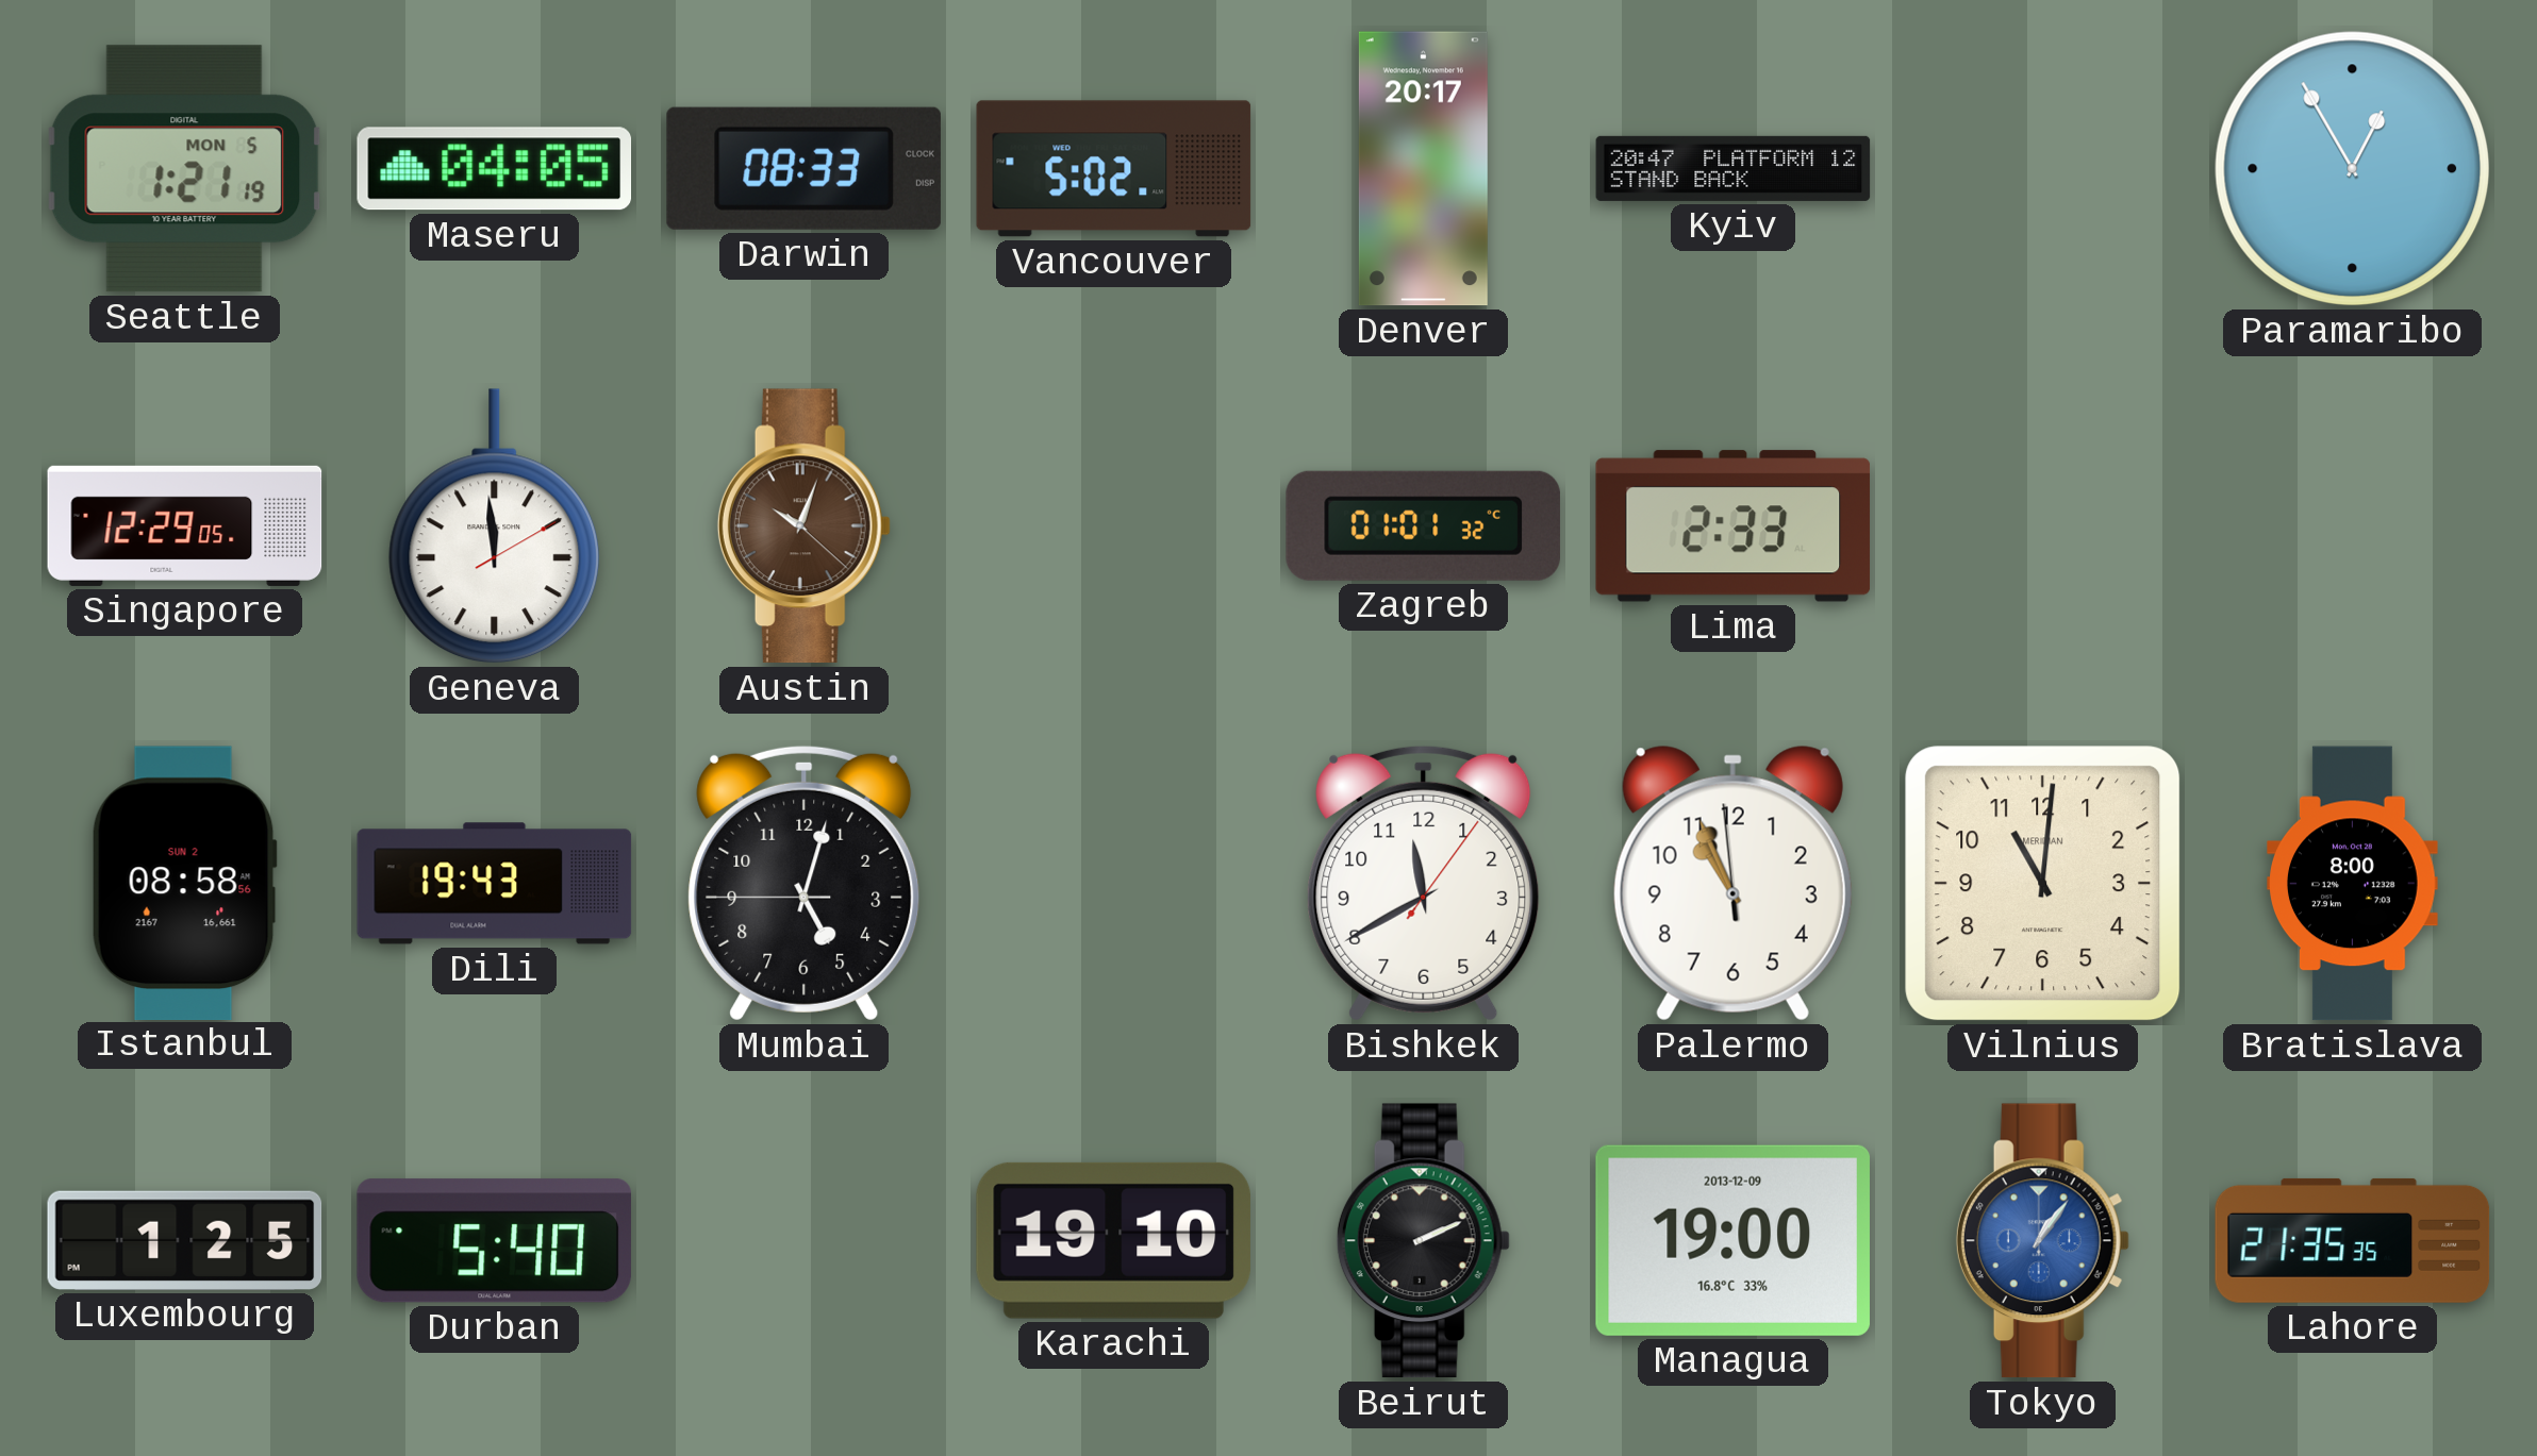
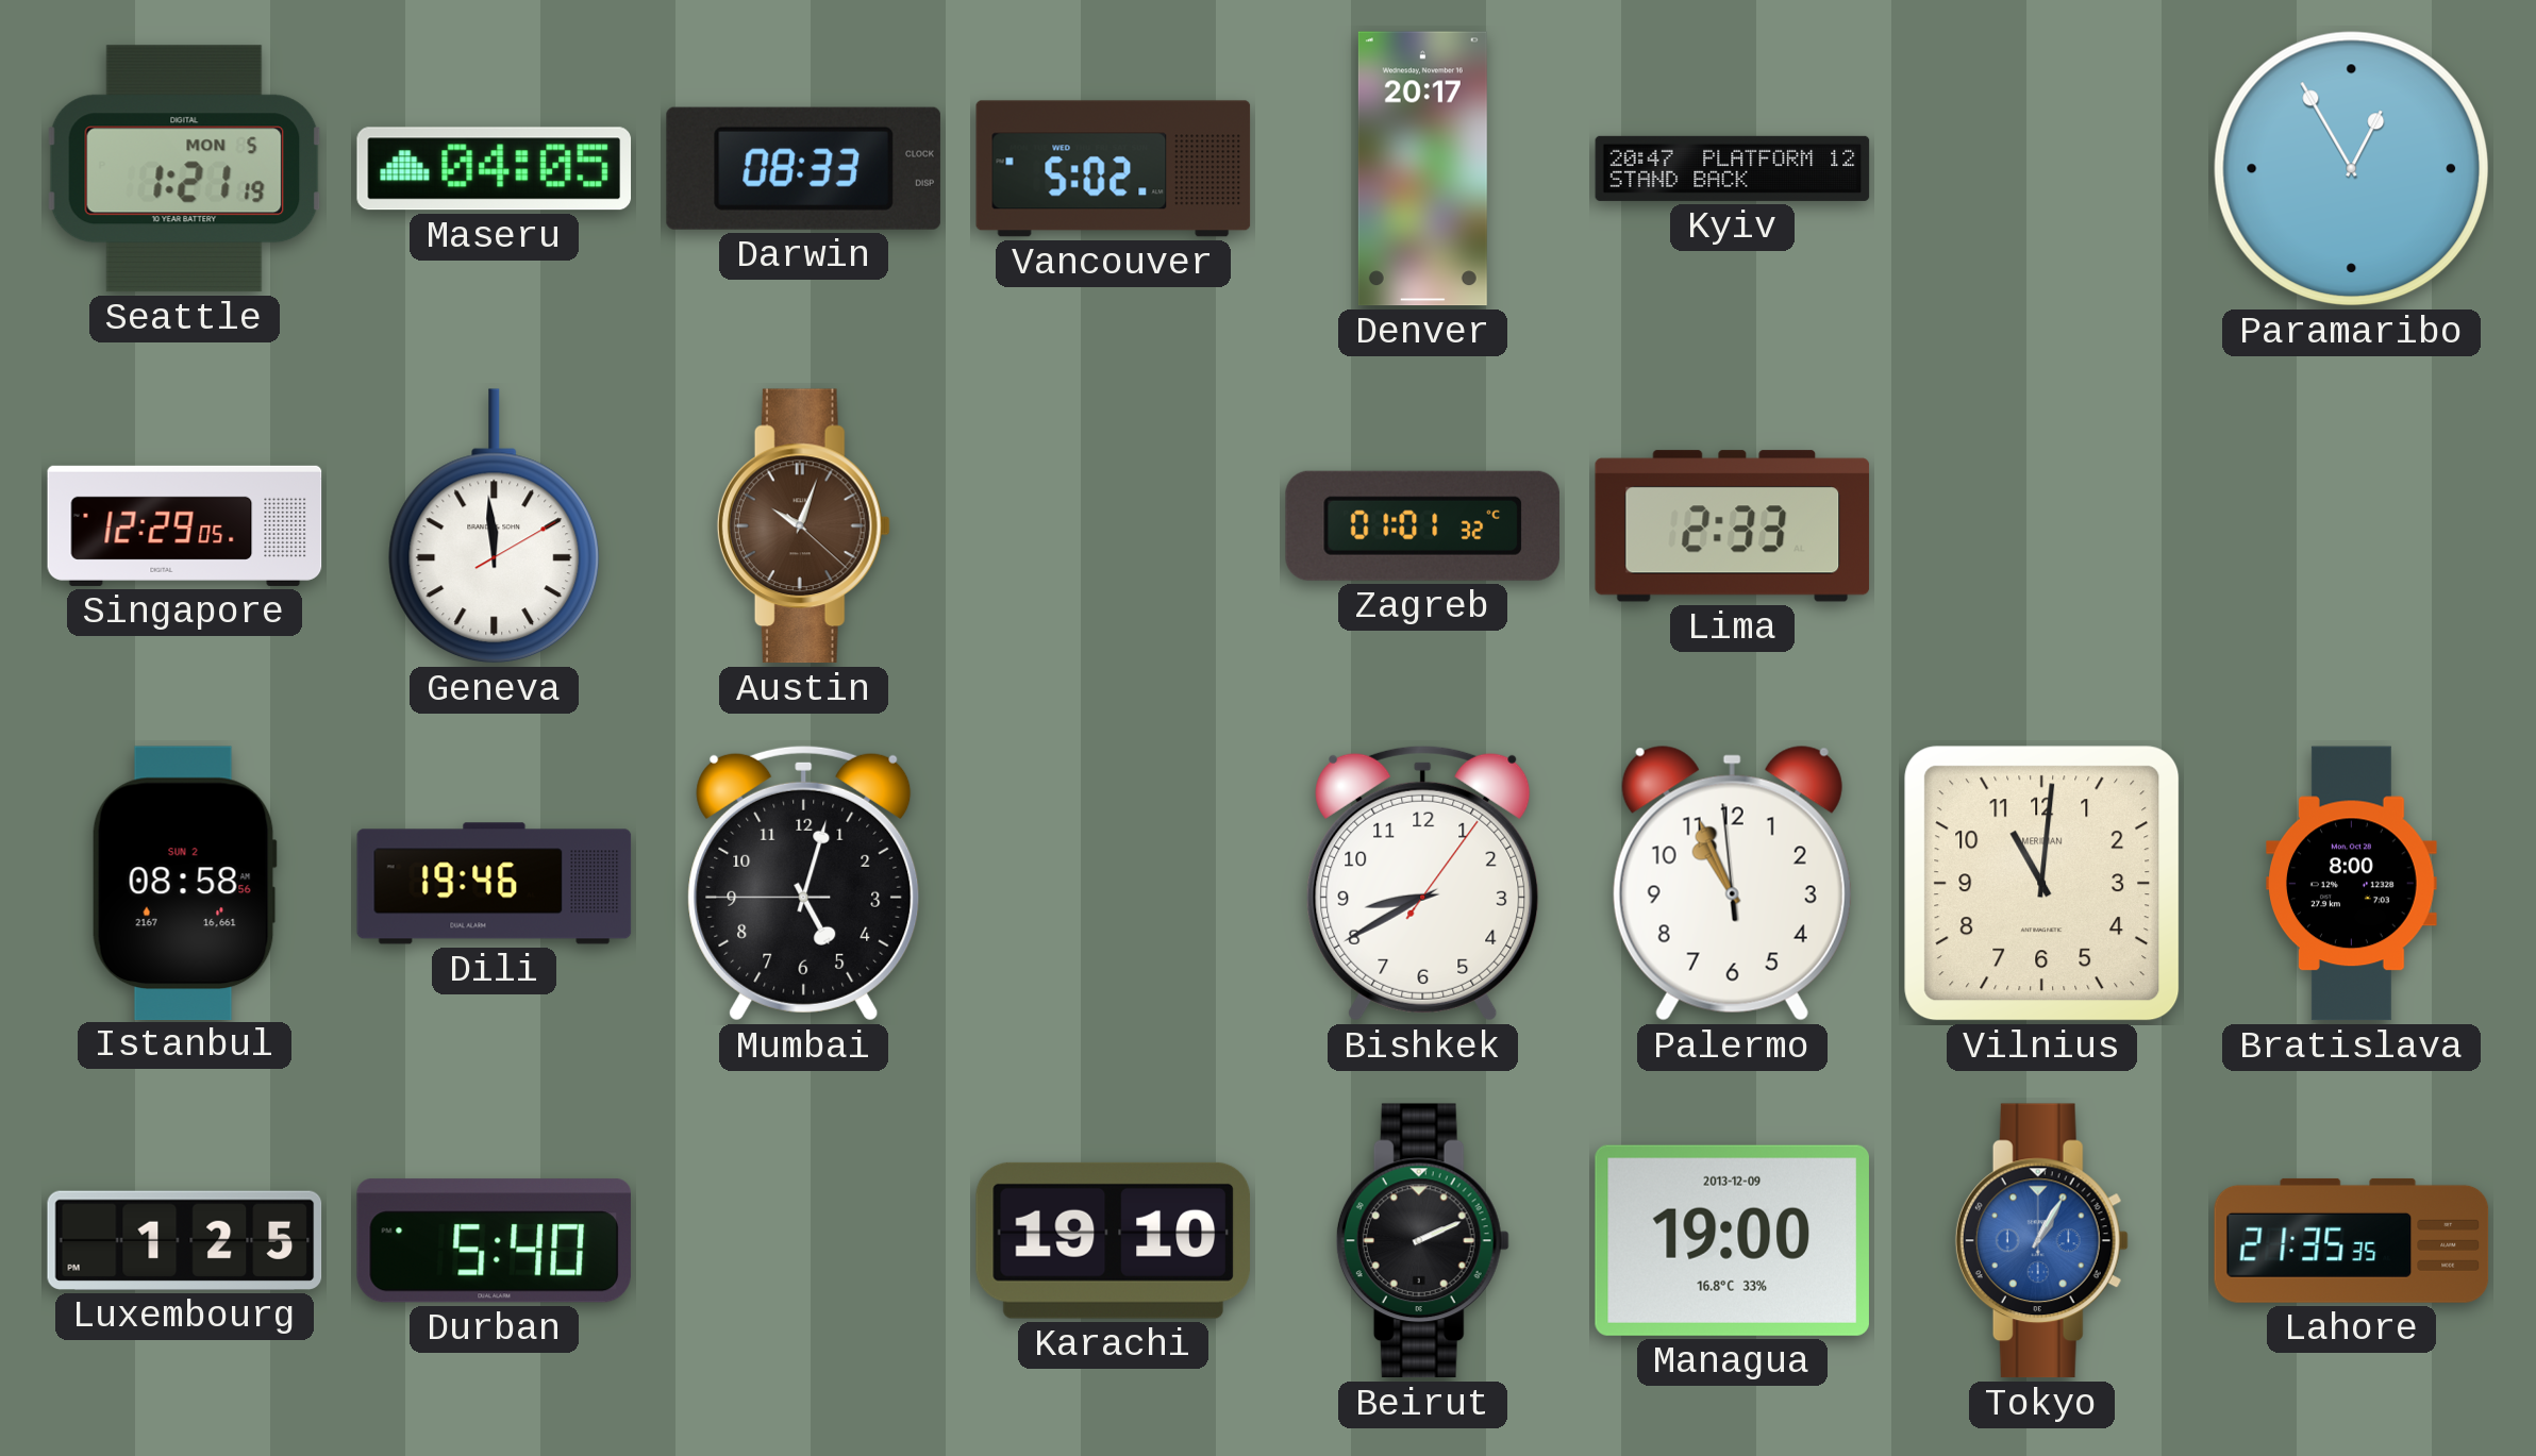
Dili: 19:43 -> 19:46 (495, 884)
Bishkek: 11:40 -> 8:40 (1423, 883)
Tokyo: 1:06 -> 1:05 (2041, 1241)
